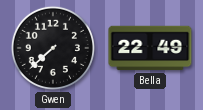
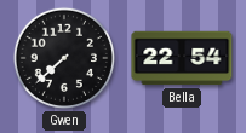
Bella: 22:49 -> 22:54 (182, 58)
